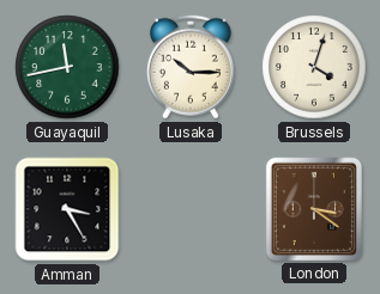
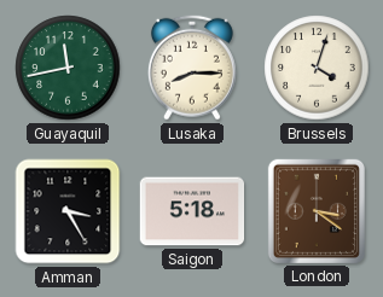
Lusaka: 10:15 -> 8:15 (192, 68)
Saigon: none -> 5:18 (192, 211)
